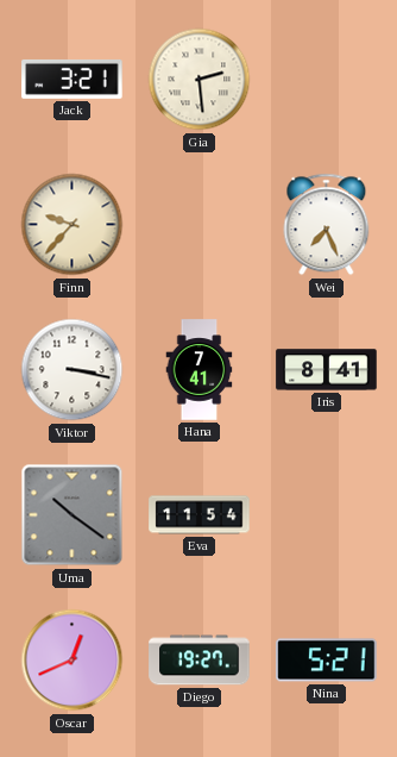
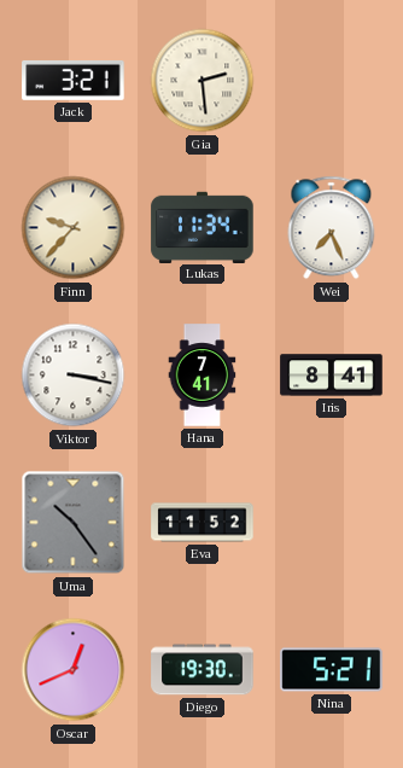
Lukas: none -> 11:34 (203, 227)
Uma: 10:21 -> 10:24 (74, 523)
Eva: 11:54 -> 11:52 (203, 523)
Diego: 19:27 -> 19:30 (203, 670)
